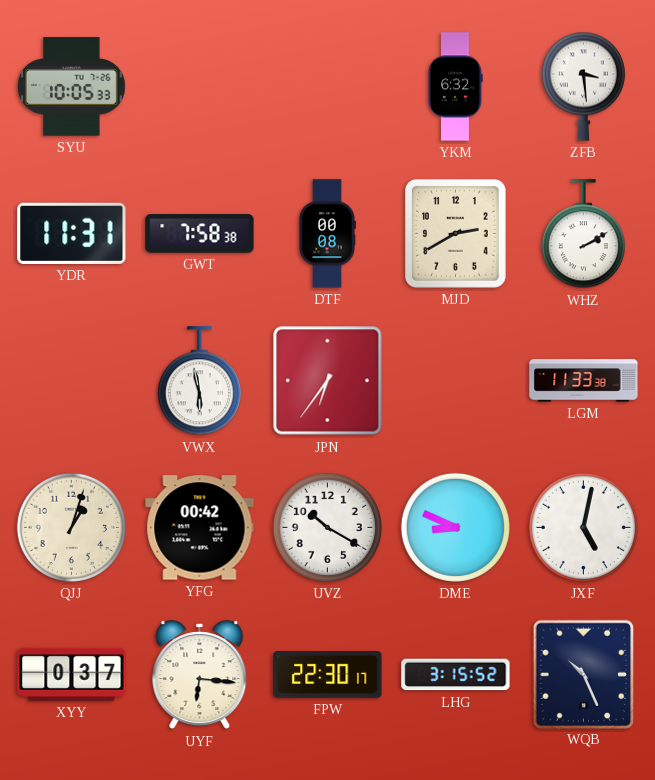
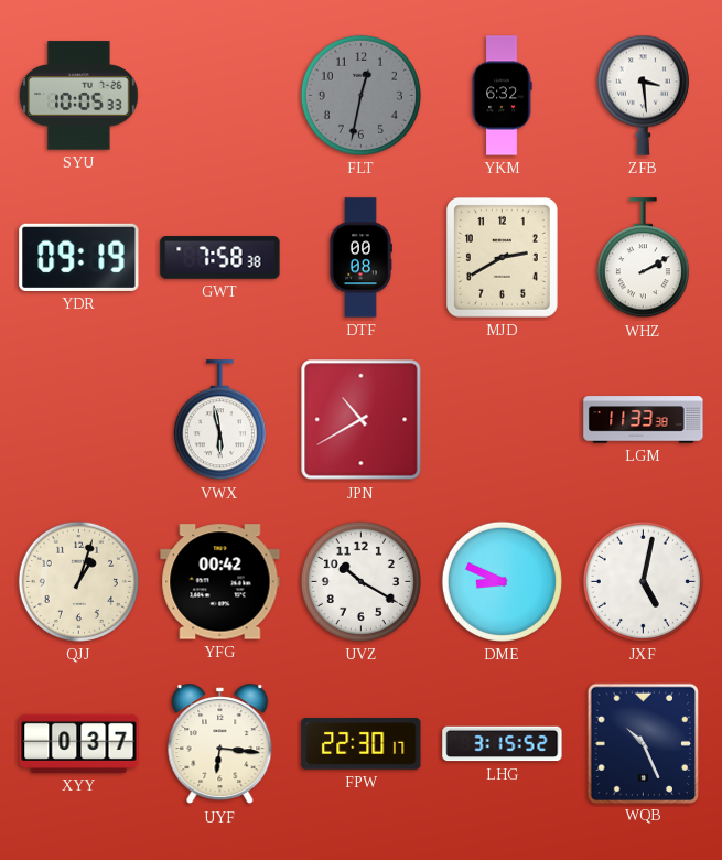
FLT: none -> 12:32 (360, 95)
YDR: 11:31 -> 09:19 (79, 257)
JPN: 6:36 -> 10:40 (362, 420)
